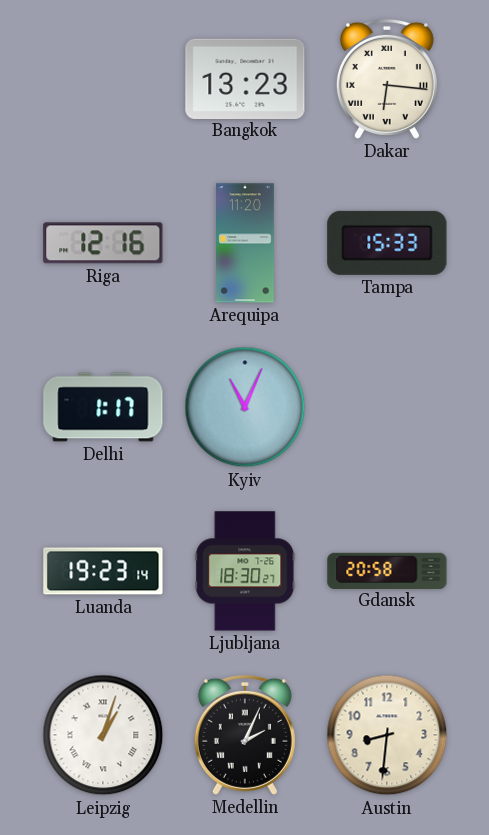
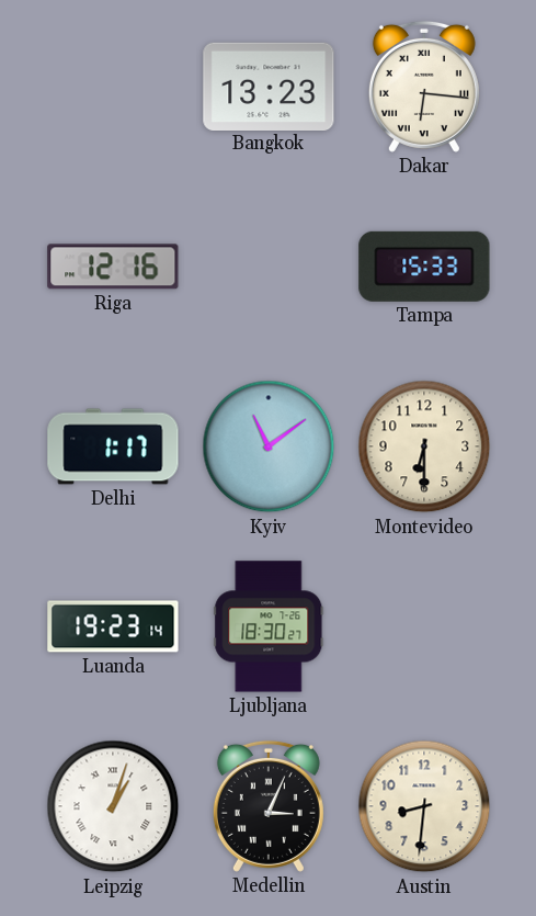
Arequipa: 11:20 -> none (246, 243)
Kyiv: 11:04 -> 11:09 (269, 446)
Montevideo: none -> 6:30 (424, 446)
Gdansk: 20:58 -> none (387, 570)
Medellin: 2:04 -> 3:04 (269, 806)
